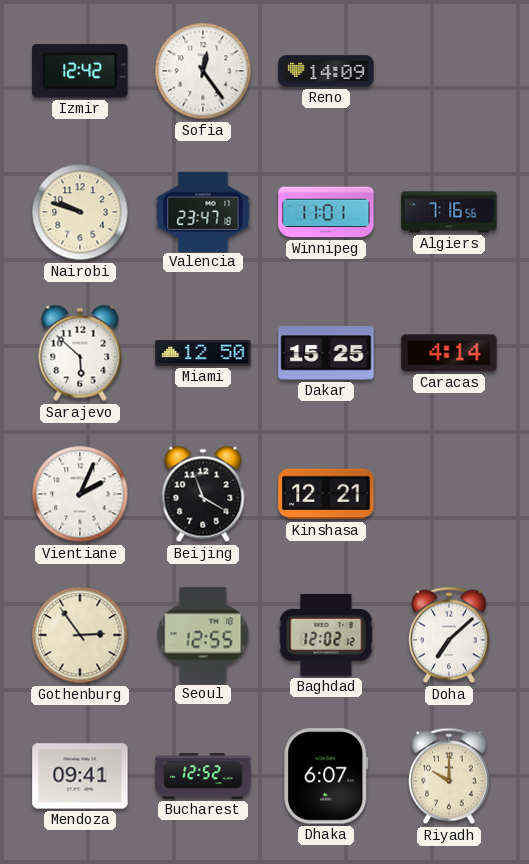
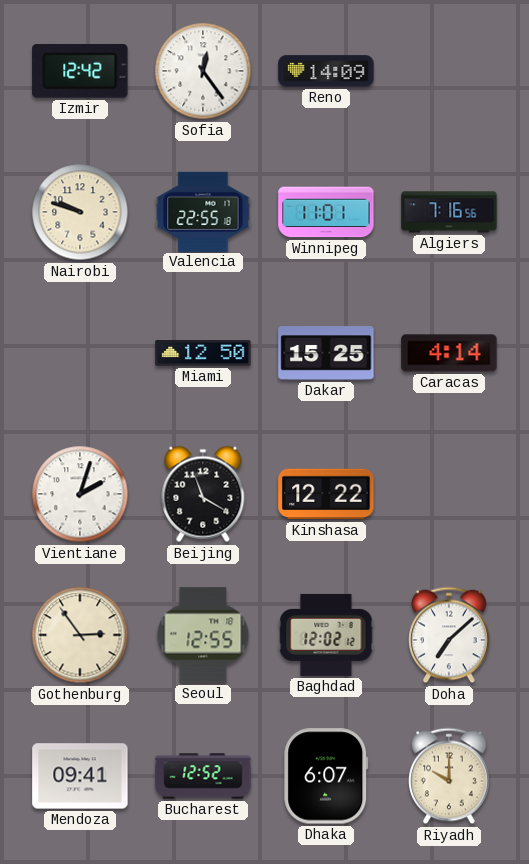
Valencia: 23:47 -> 22:55 (203, 211)
Sarajevo: 5:52 -> none (80, 353)
Vientiane: 2:04 -> 2:03 (80, 494)
Kinshasa: 12:21 -> 12:22 (326, 494)
